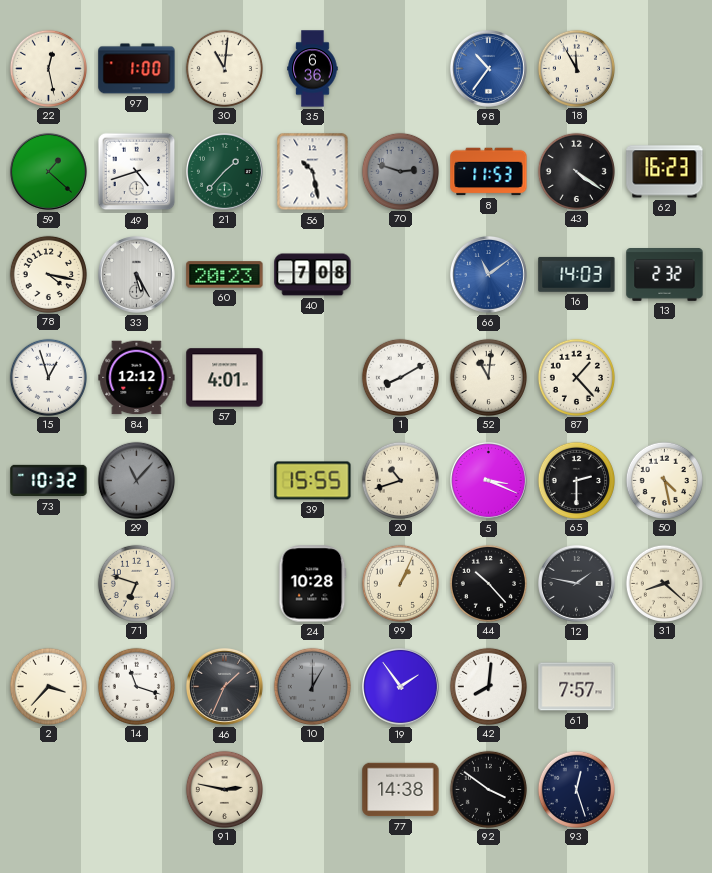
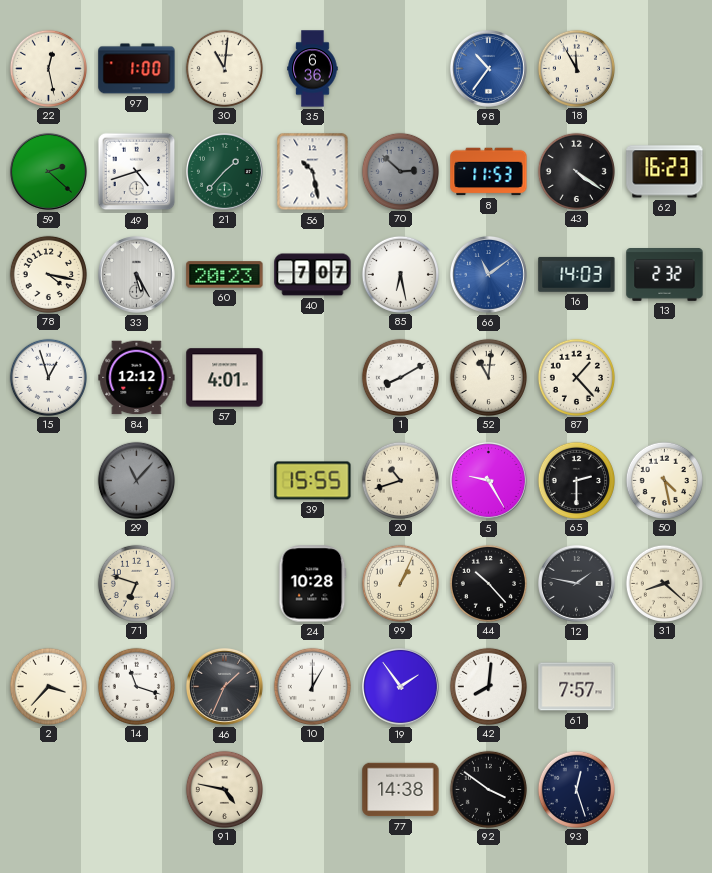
59: 1:22 -> 2:22 (49, 172)
70: 2:48 -> 2:52 (400, 171)
40: 7:08 -> 7:07 (313, 275)
85: none -> 6:28 (400, 274)
73: 10:32 -> none (49, 481)
5: 3:19 -> 9:25 (489, 481)
10 dial: grey -> white (312, 686)
91: 2:47 -> 4:47 (224, 789)
